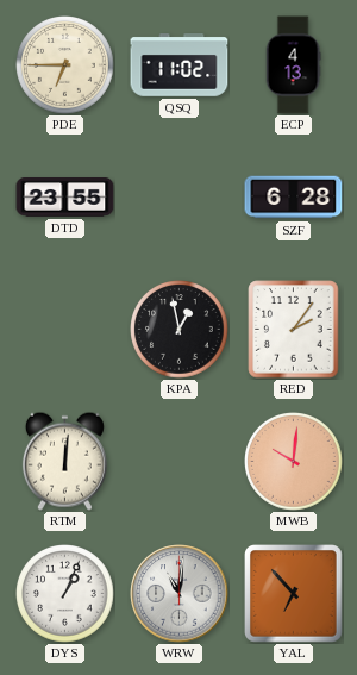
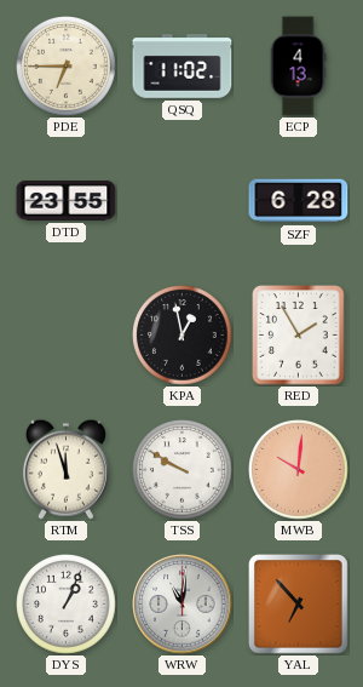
RED: 2:06 -> 1:55 (299, 336)
RTM: 12:01 -> 11:57 (65, 469)
TSS: none -> 9:50 (183, 470)
